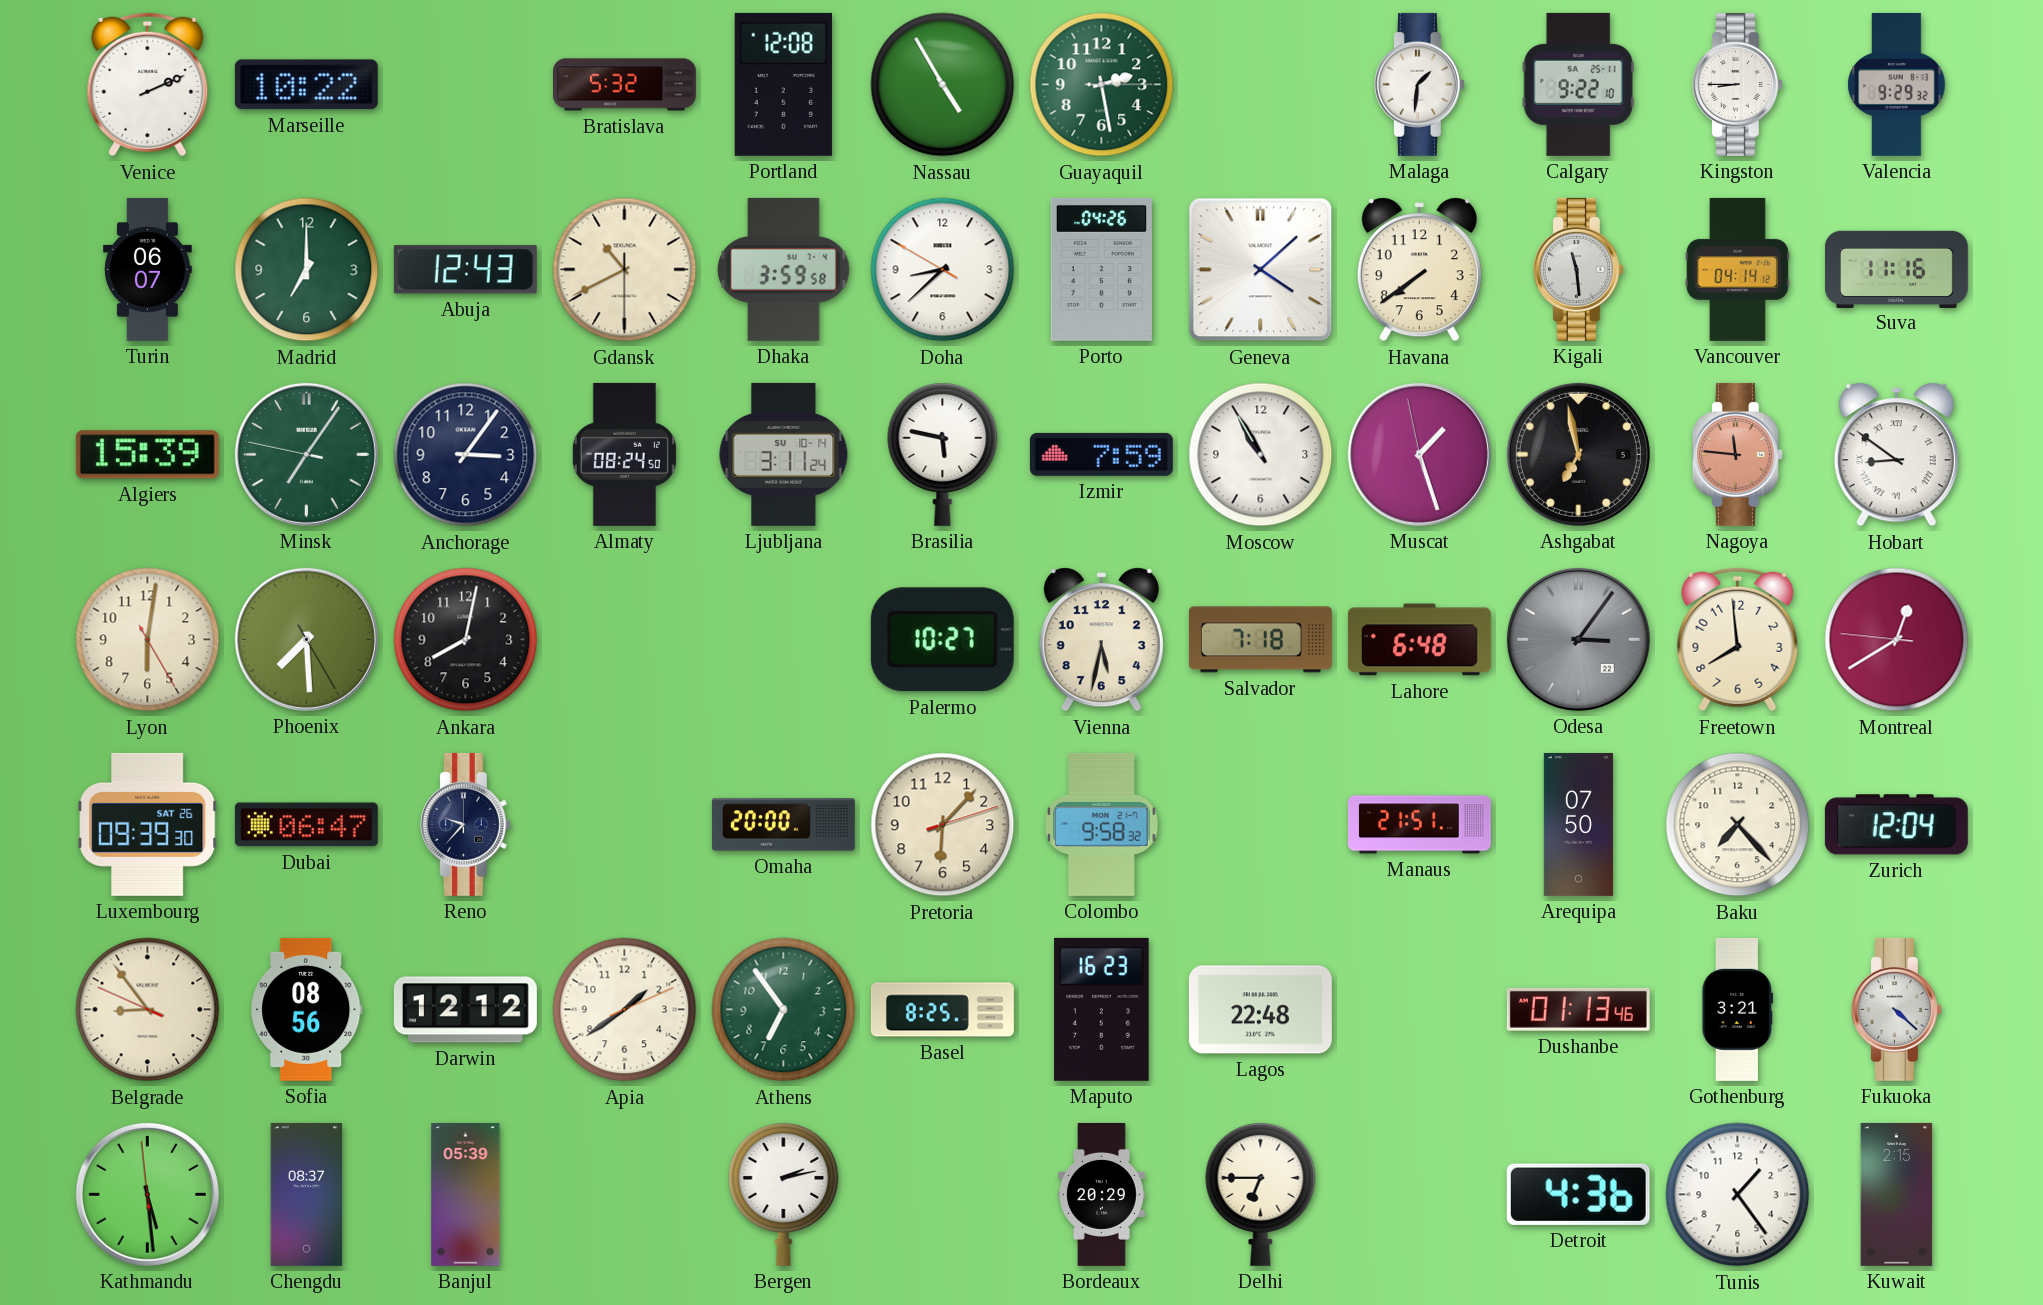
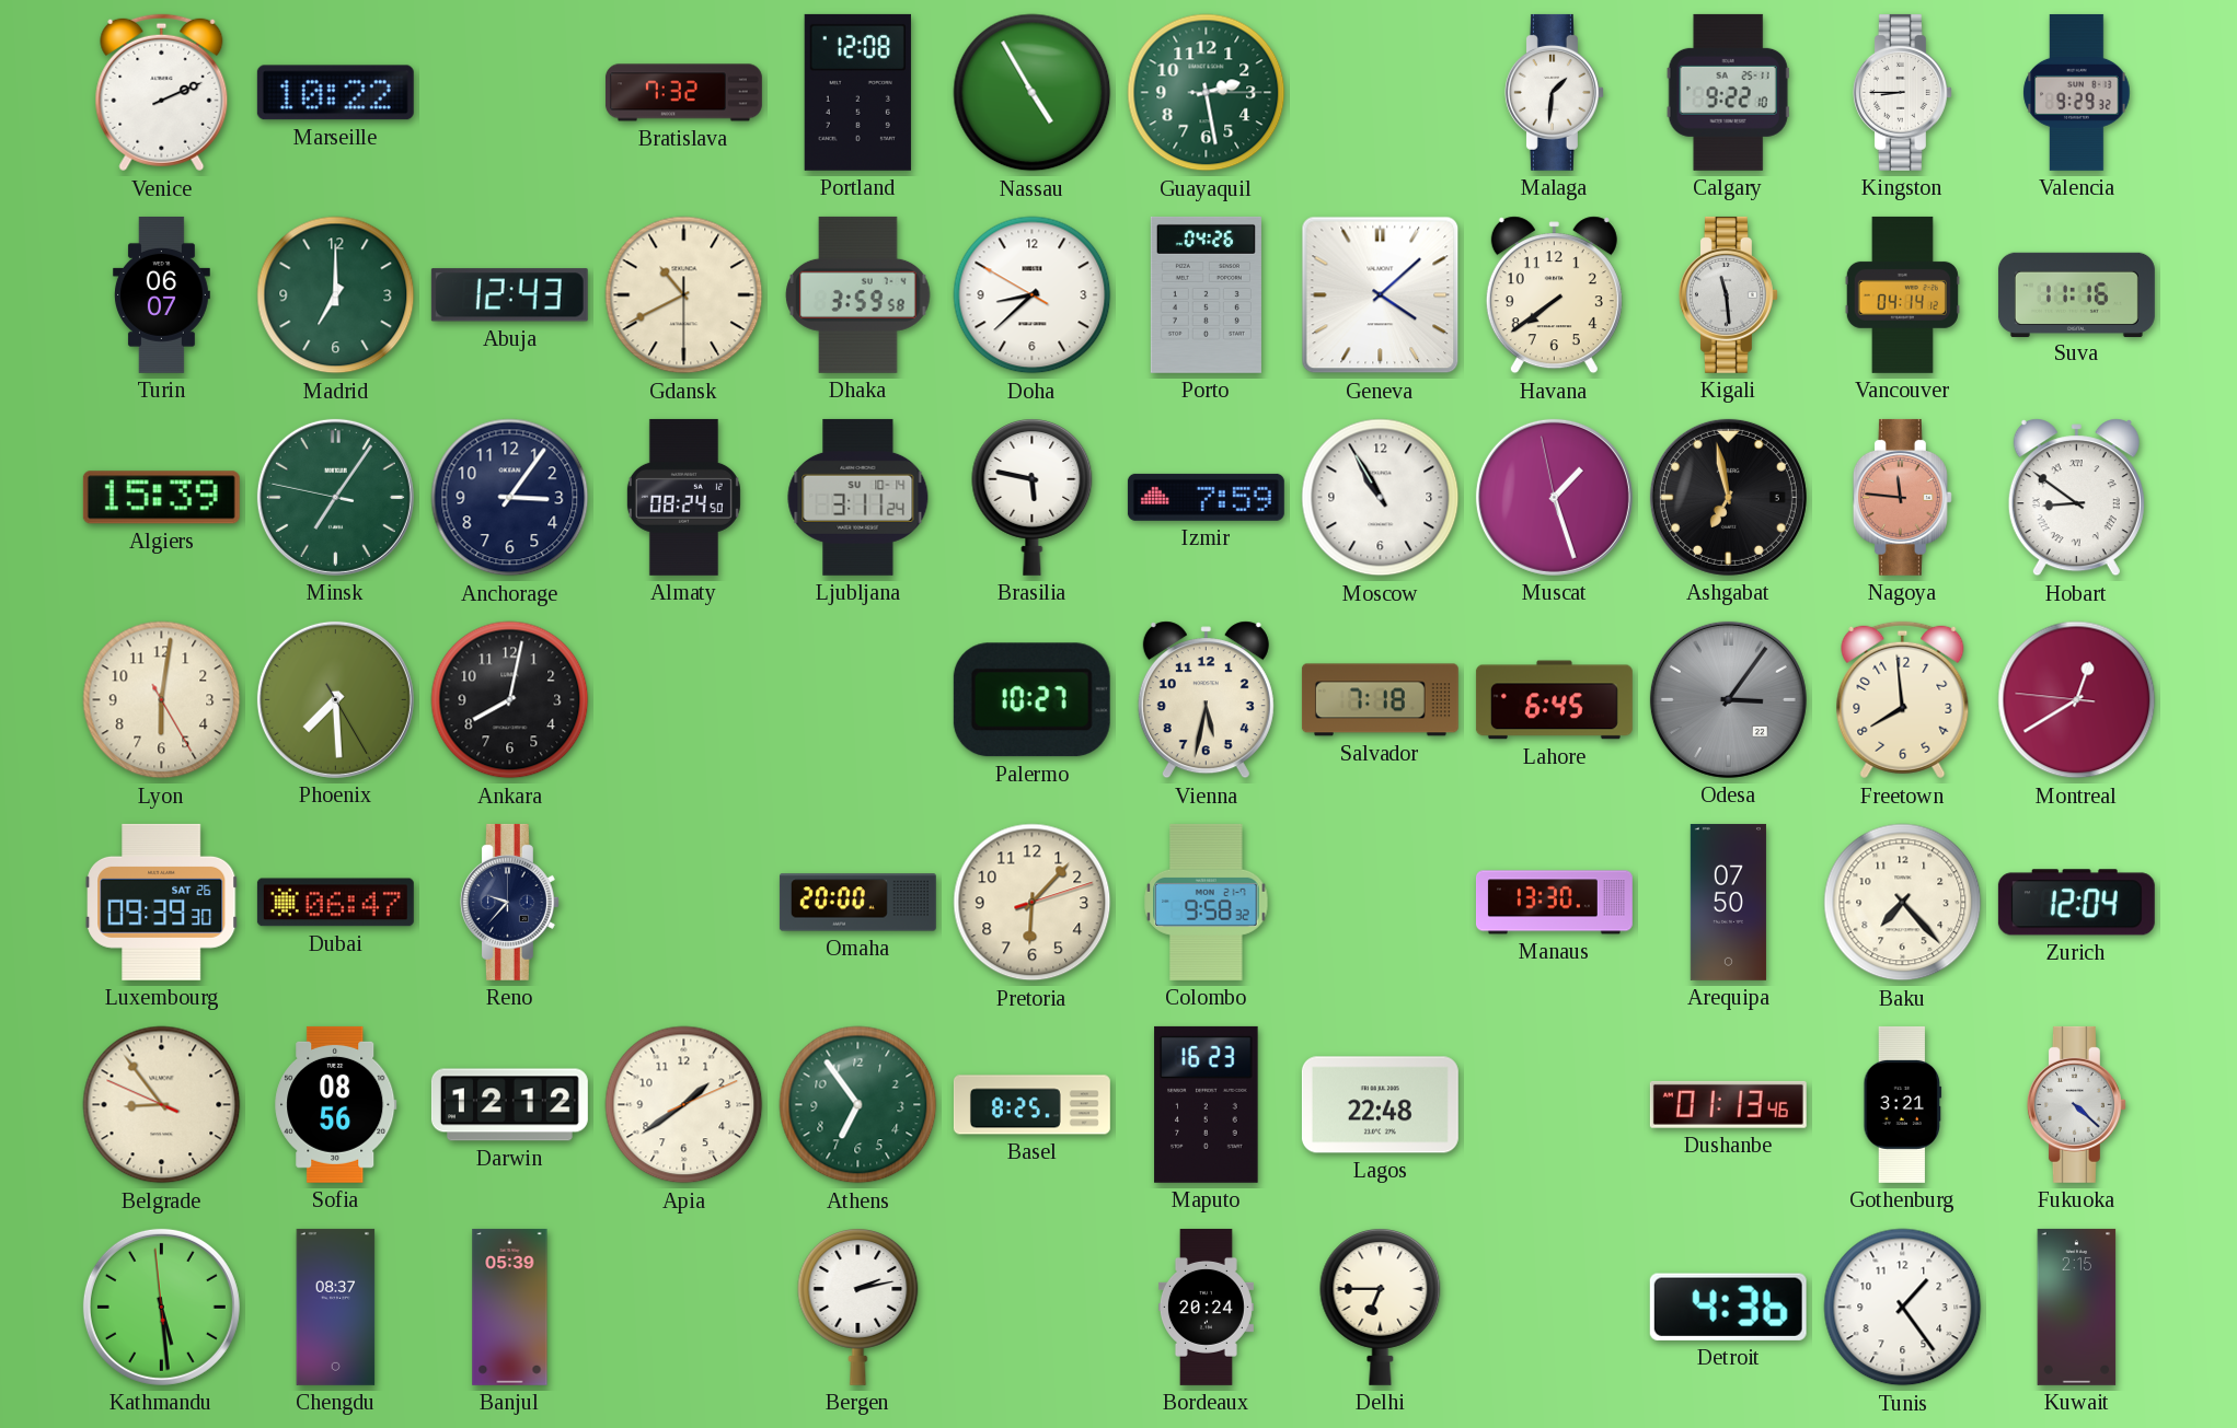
Bratislava: 5:32 -> 7:32 (683, 93)
Lahore: 6:48 -> 6:45 (1554, 700)
Manaus: 21:51 -> 13:30 (1554, 903)
Bordeaux: 20:29 -> 20:24 (1206, 1307)
